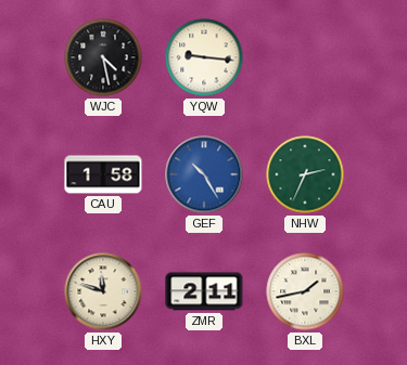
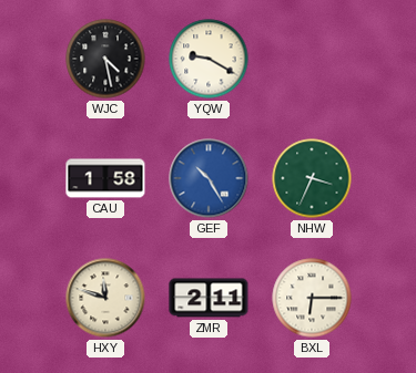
YQW: 9:16 -> 9:20 (209, 59)
NHW: 2:34 -> 3:34 (312, 178)
BXL: 1:43 -> 6:15 (312, 298)
